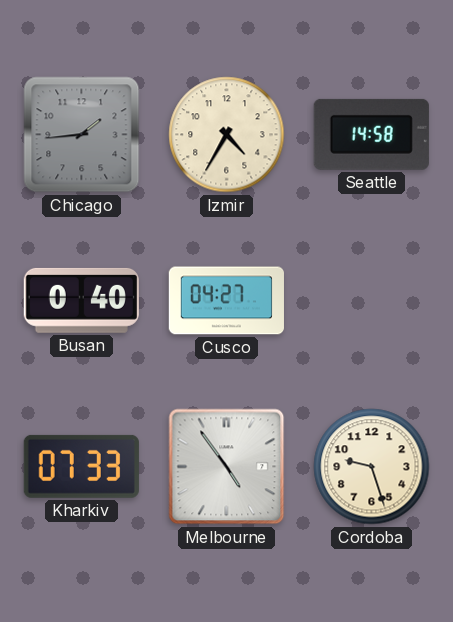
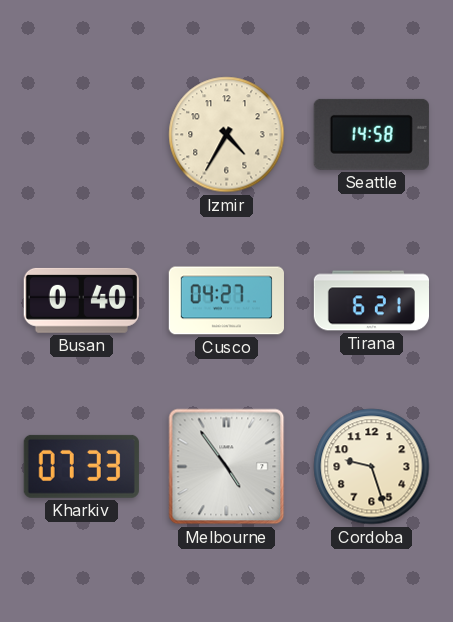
Chicago: 1:44 -> none (82, 135)
Tirana: none -> 6:21 (371, 301)
